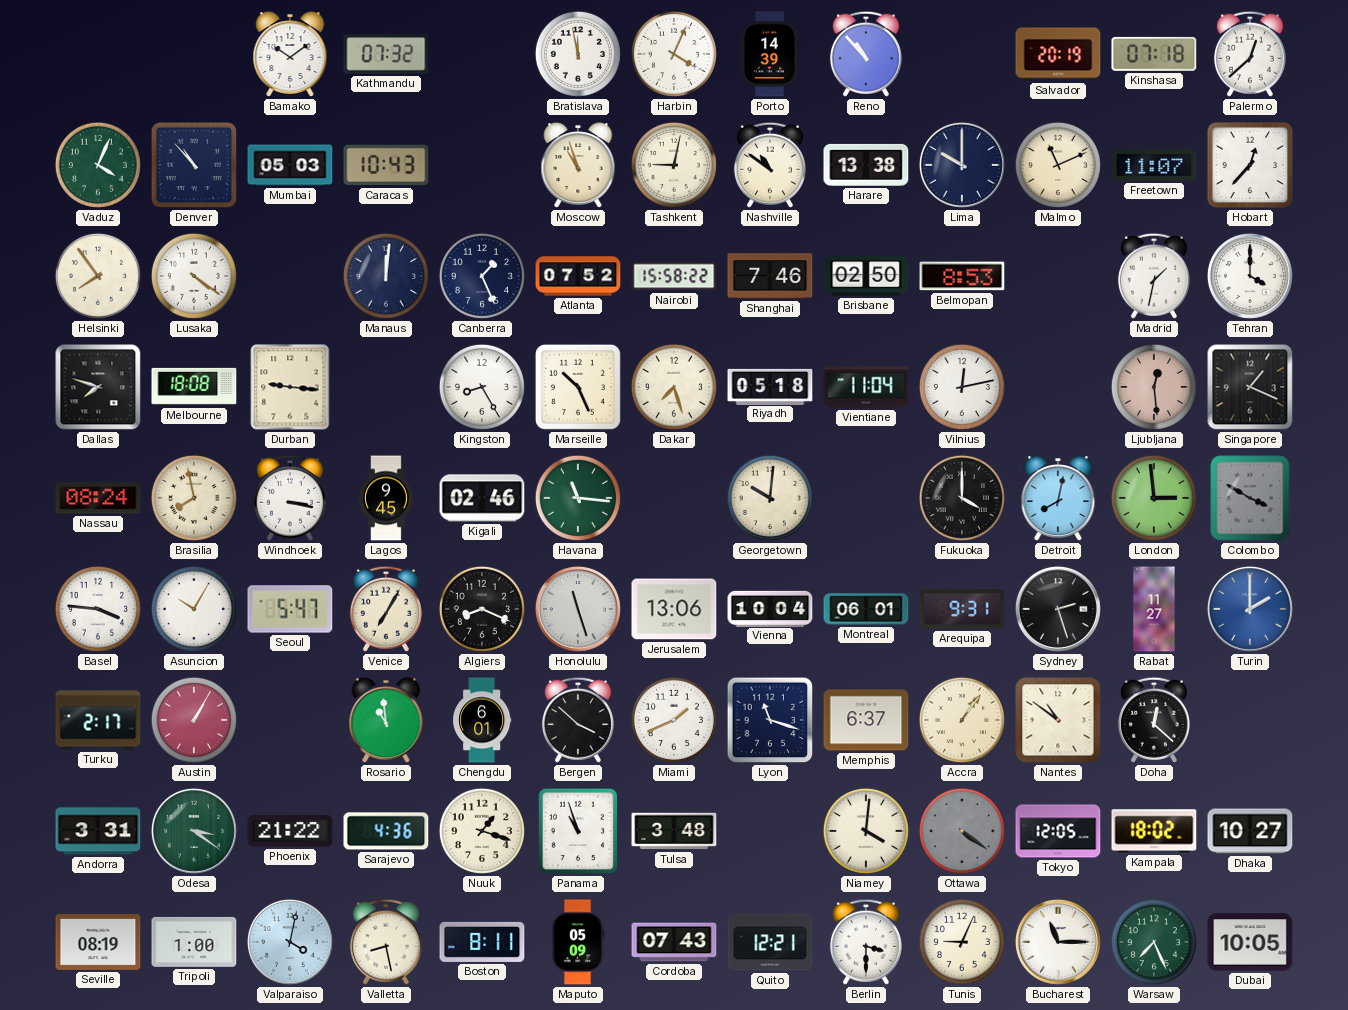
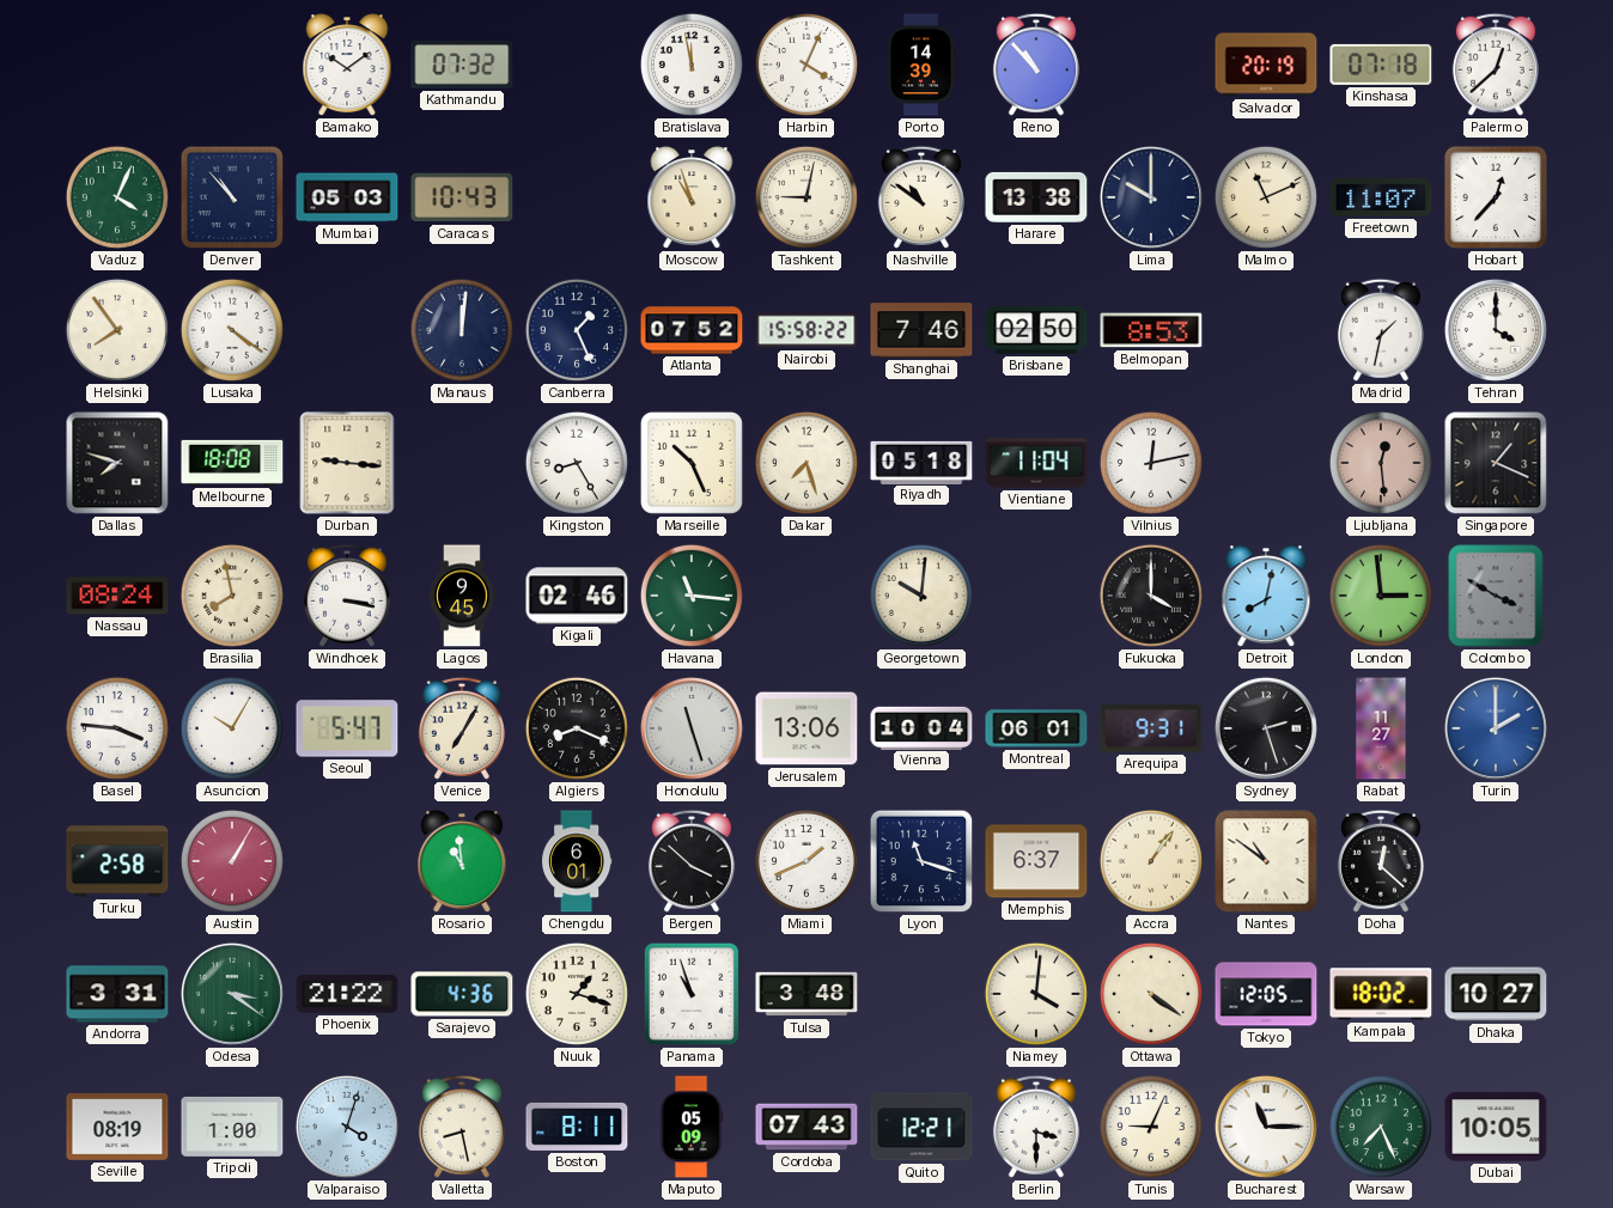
Turku: 2:17 -> 2:58 (117, 861)
Ottawa dial: grey -> cream (1151, 994)
Valparaiso: 4:02 -> 4:03 (347, 1127)
